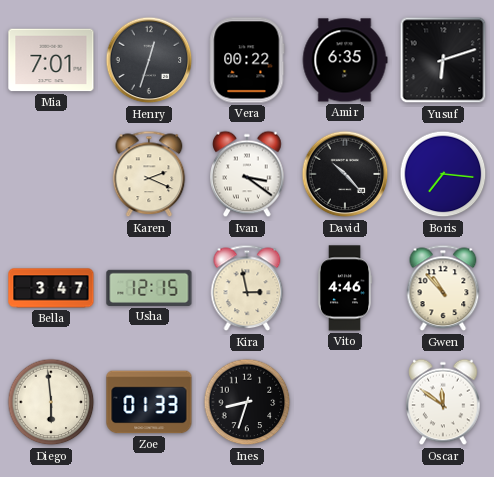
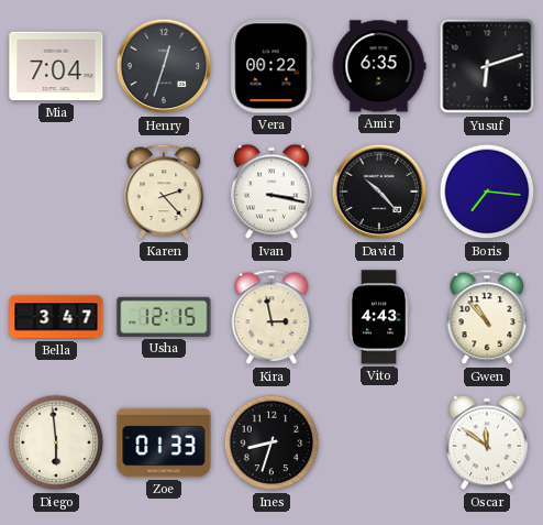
Mia: 7:01 -> 7:04 (56, 66)
Karen: 2:19 -> 2:23 (164, 192)
Ivan: 3:21 -> 3:17 (271, 192)
Vito: 4:46 -> 4:43 (379, 317)
